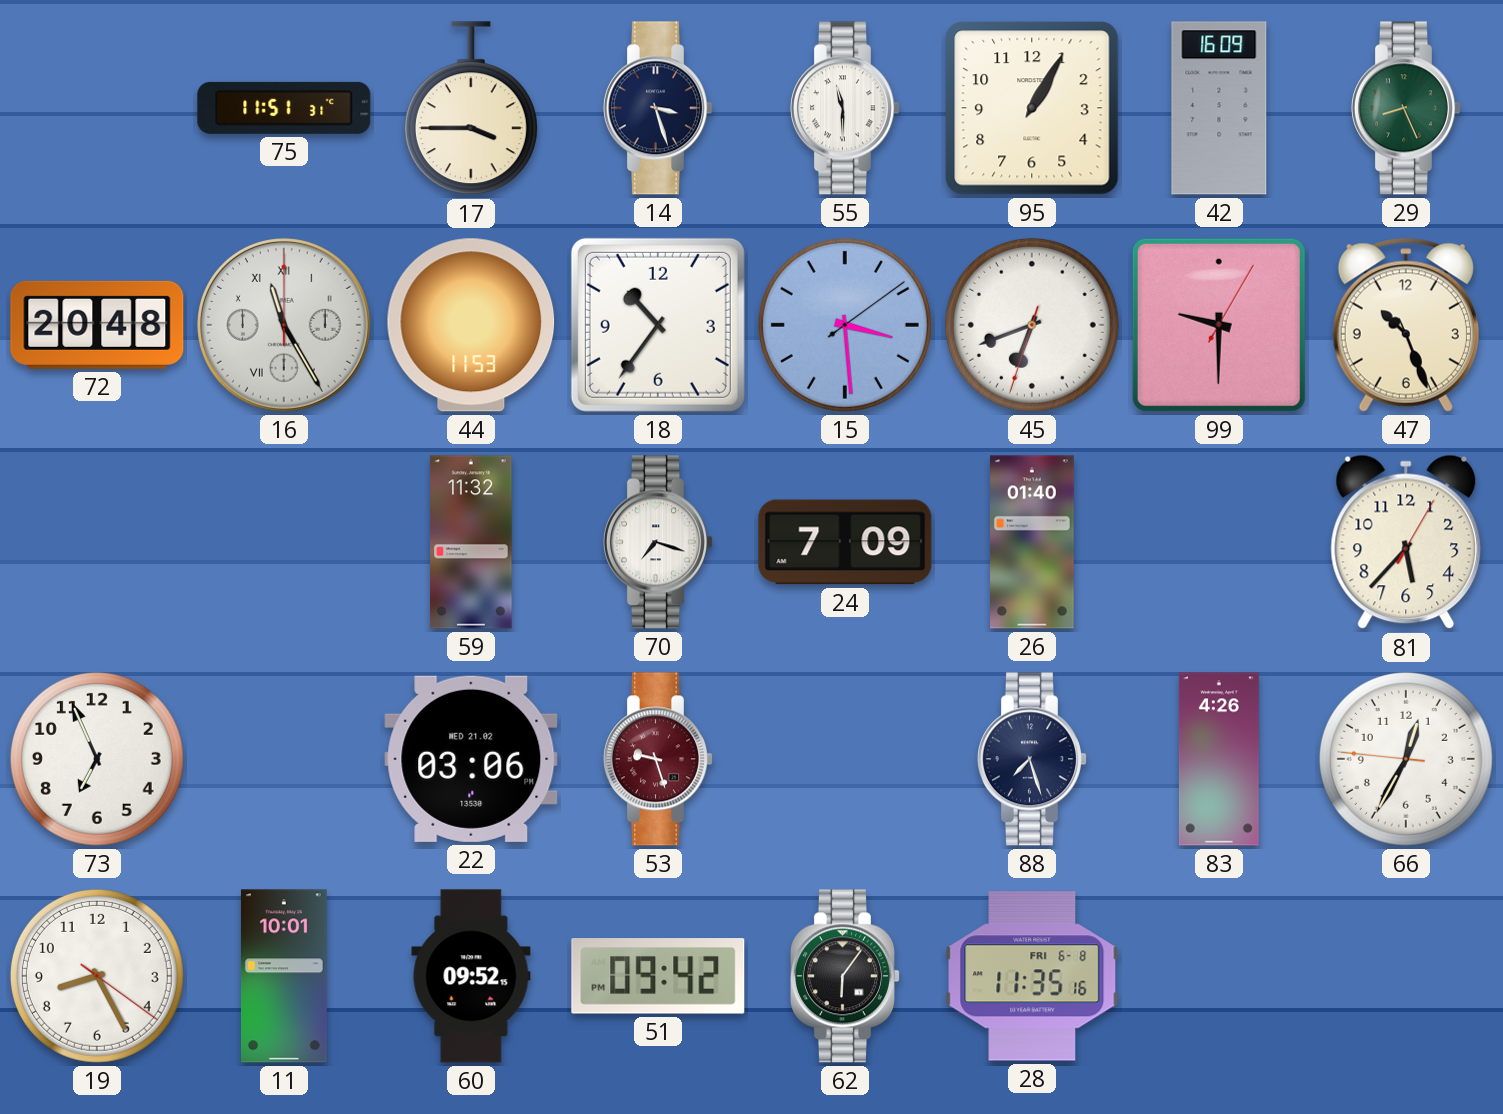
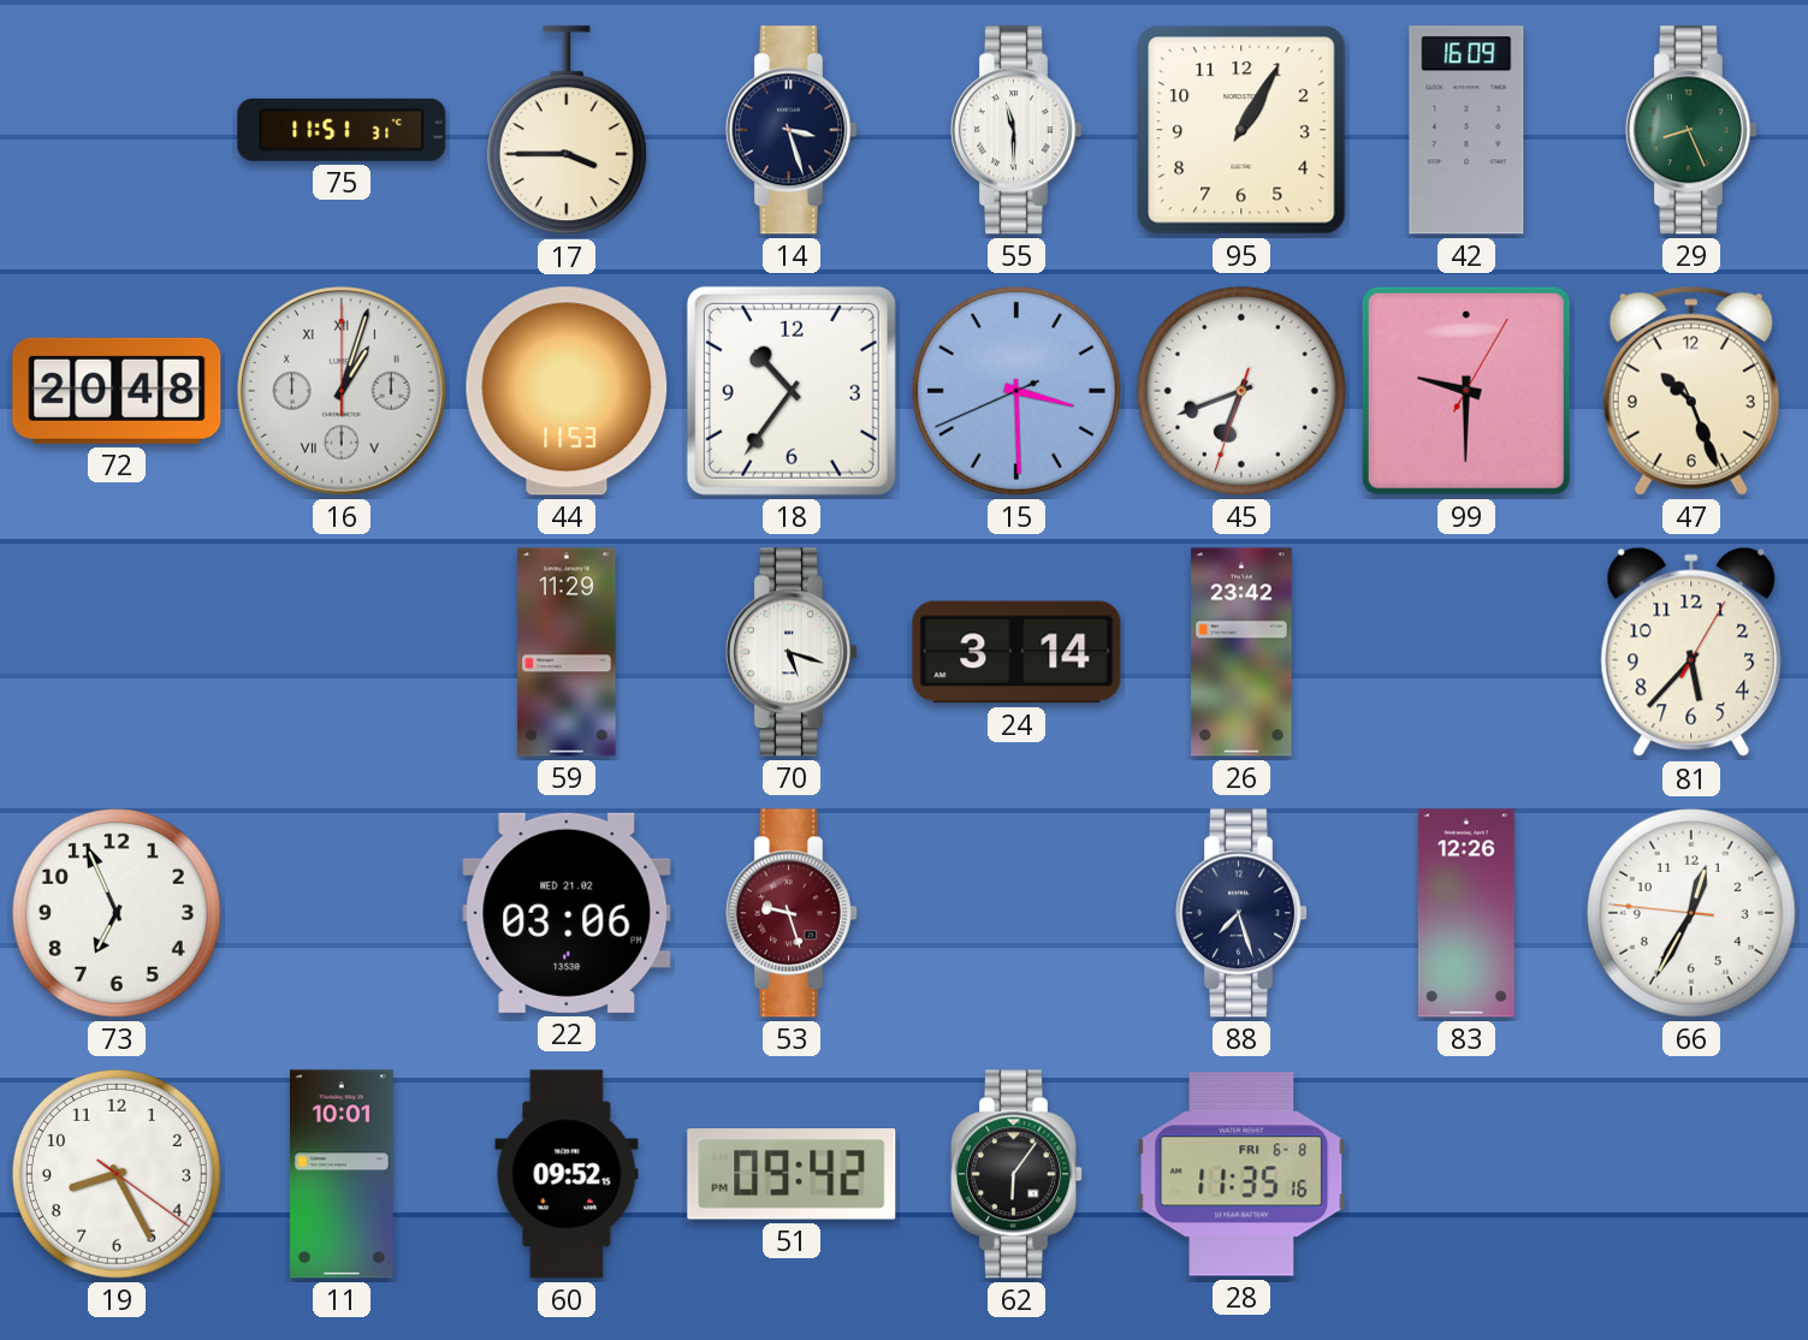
16: 11:25 -> 1:03 (342, 391)
15: 3:29:09 -> 3:29:41 (1016, 391)
59: 11:32 -> 11:29 (567, 652)
70: 7:18 -> 5:18 (792, 652)
24: 7:09 -> 3:14 (1016, 652)
26: 01:40 -> 23:42 (1243, 652)
83: 4:26 -> 12:26 (1466, 913)
